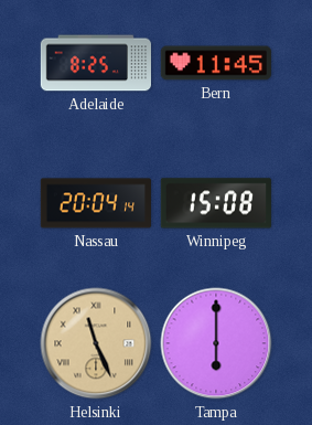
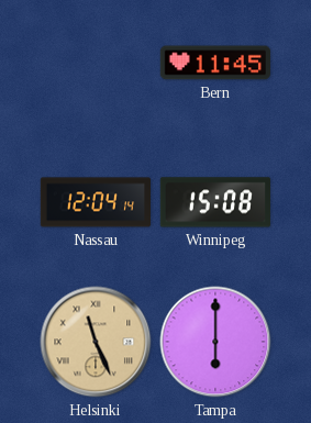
Adelaide: 8:25 -> none (95, 63)
Nassau: 20:04 -> 12:04 (95, 202)
